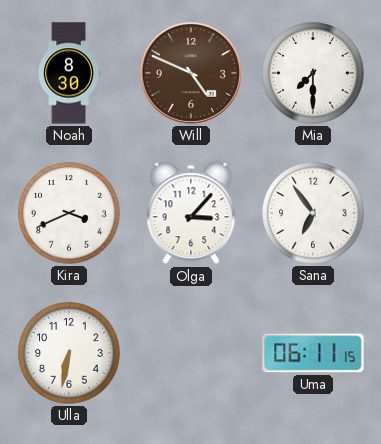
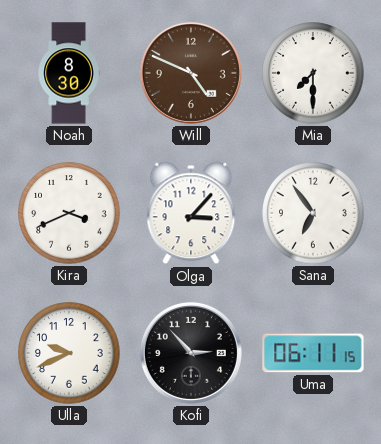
Ulla: 6:32 -> 9:41 (69, 353)
Kofi: none -> 2:53 (191, 353)
